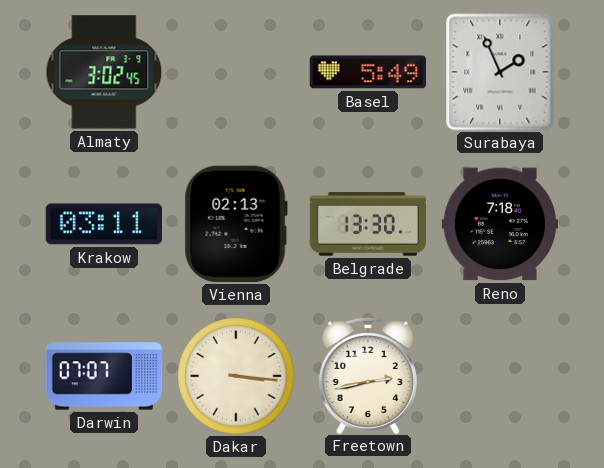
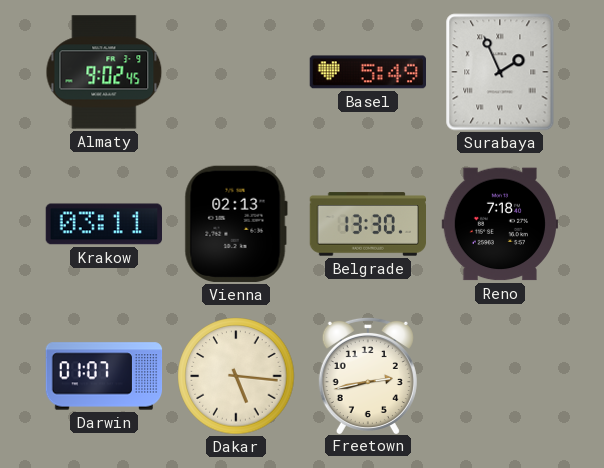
Almaty: 3:02 -> 9:02 (104, 72)
Darwin: 07:07 -> 01:07 (104, 376)
Dakar: 3:16 -> 5:16 (236, 376)
